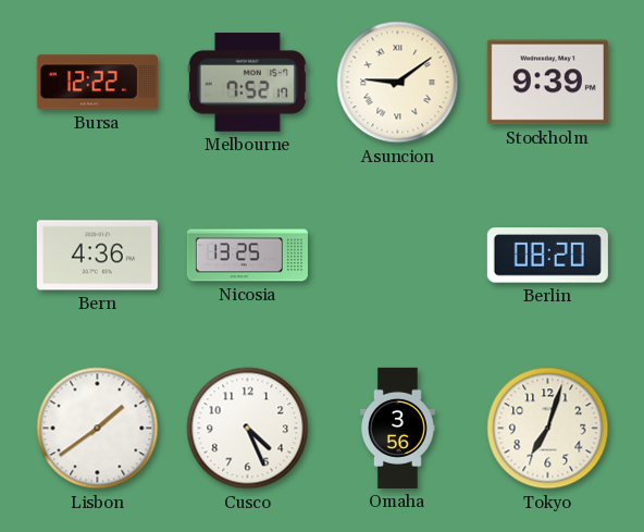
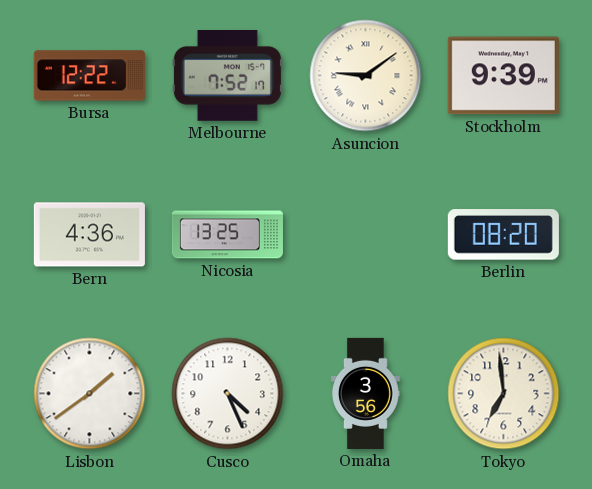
Tokyo: 7:03 -> 6:59 (504, 394)
